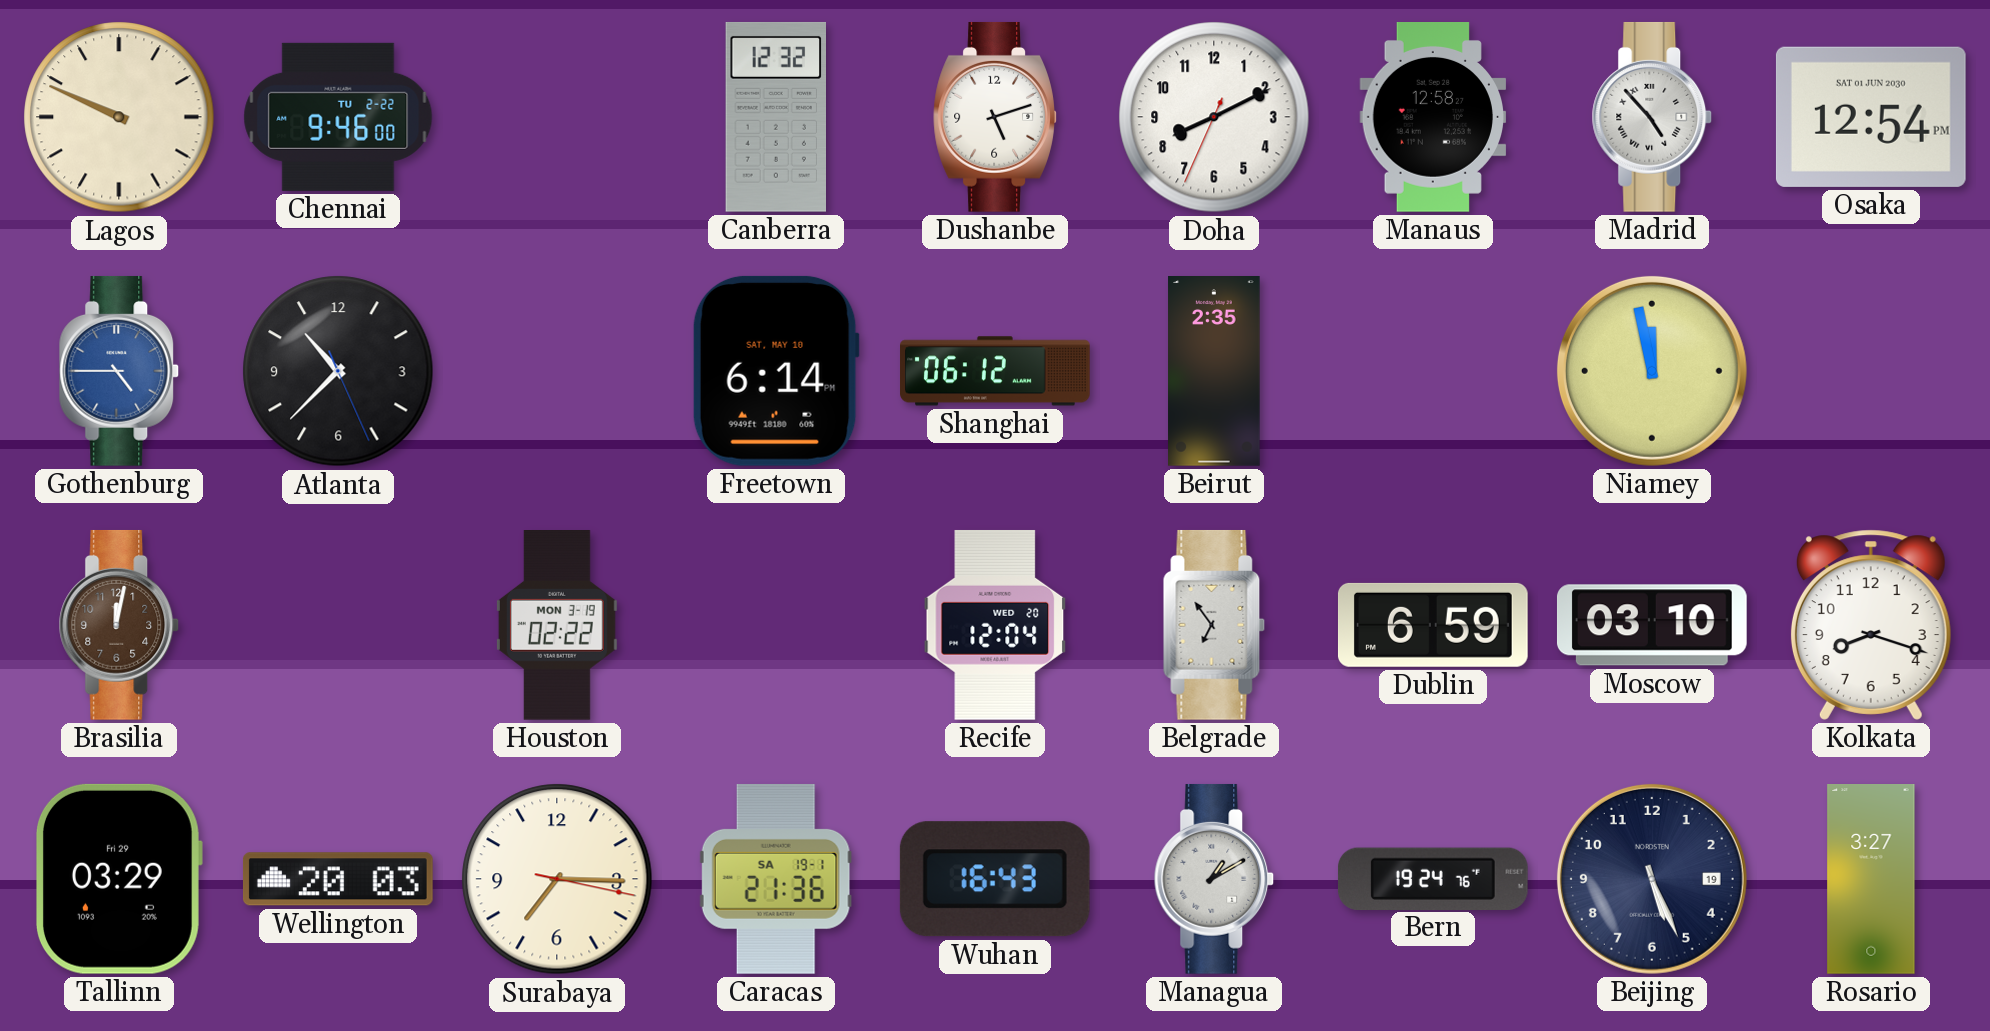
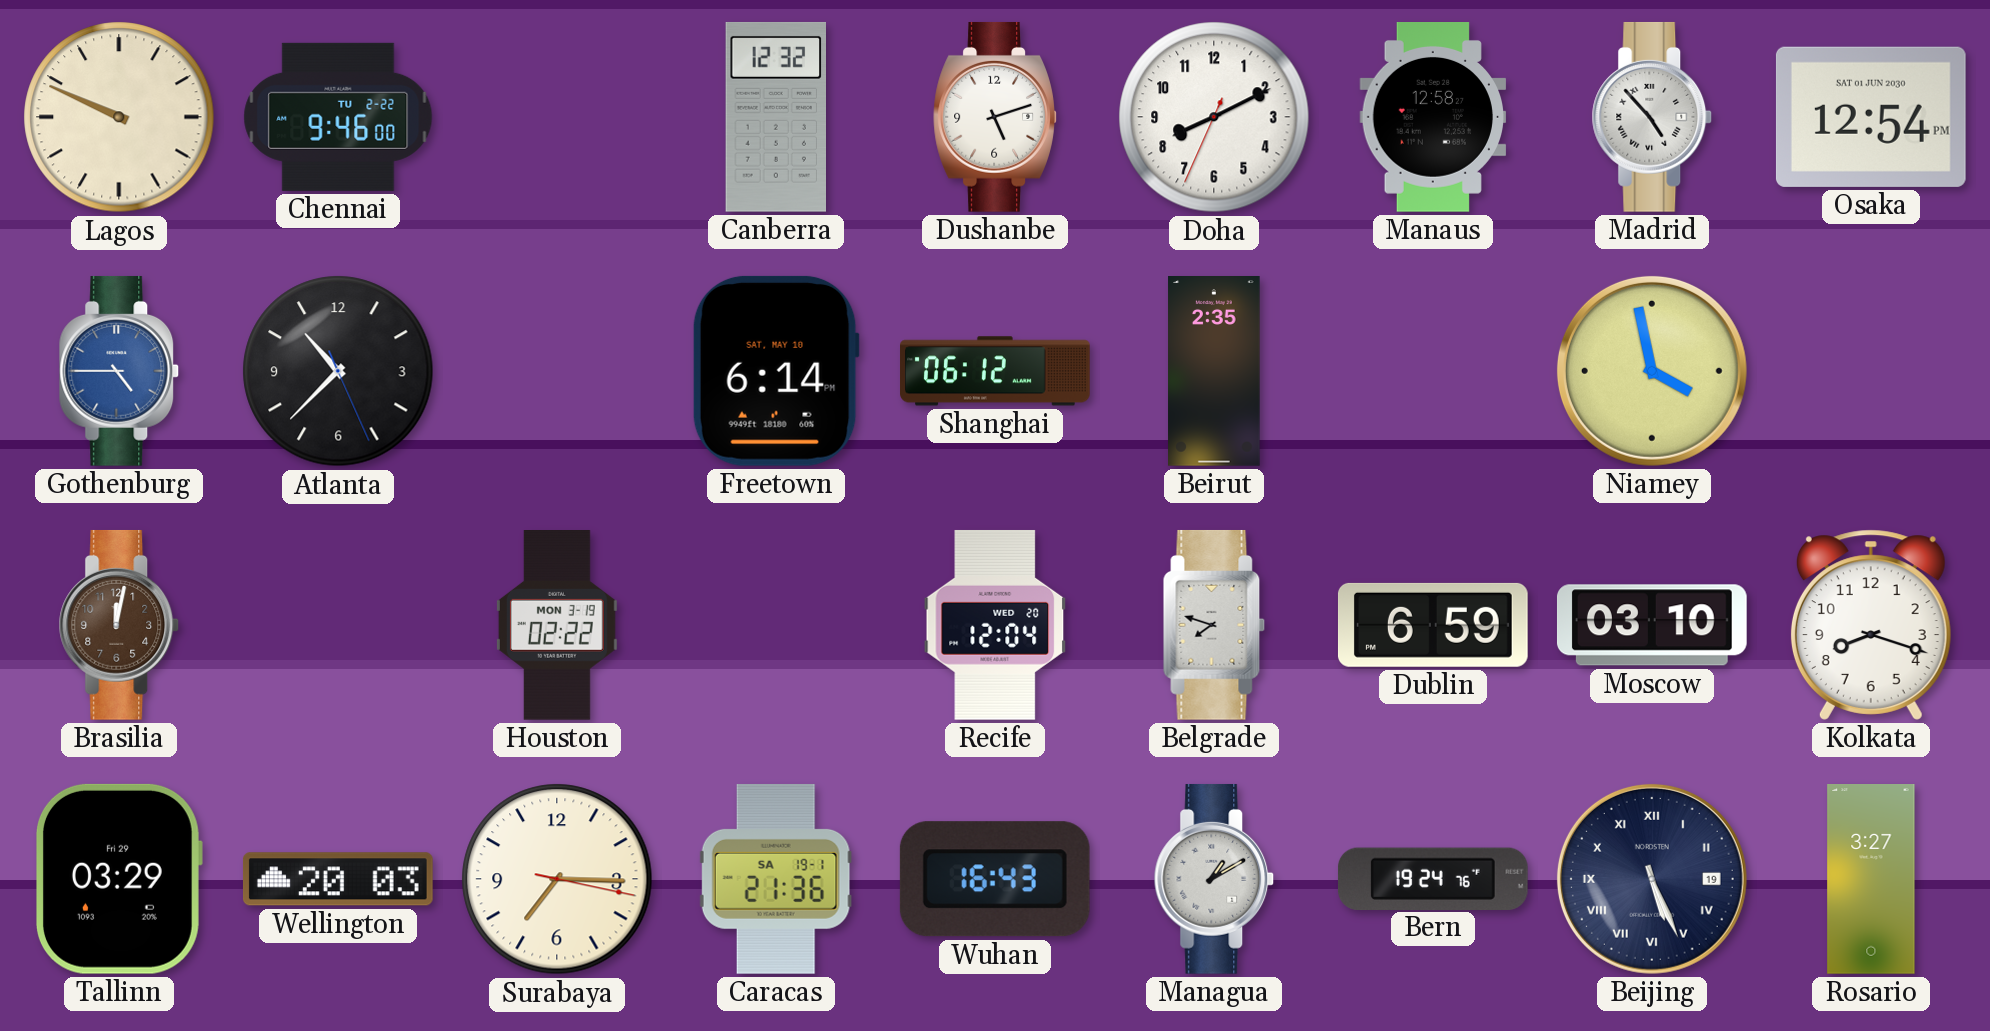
Niamey: 11:58 -> 3:58 (1652, 371)
Belgrade: 6:54 -> 7:48 (1214, 625)
Beijing numerals: Arabic -> Roman (1652, 879)
